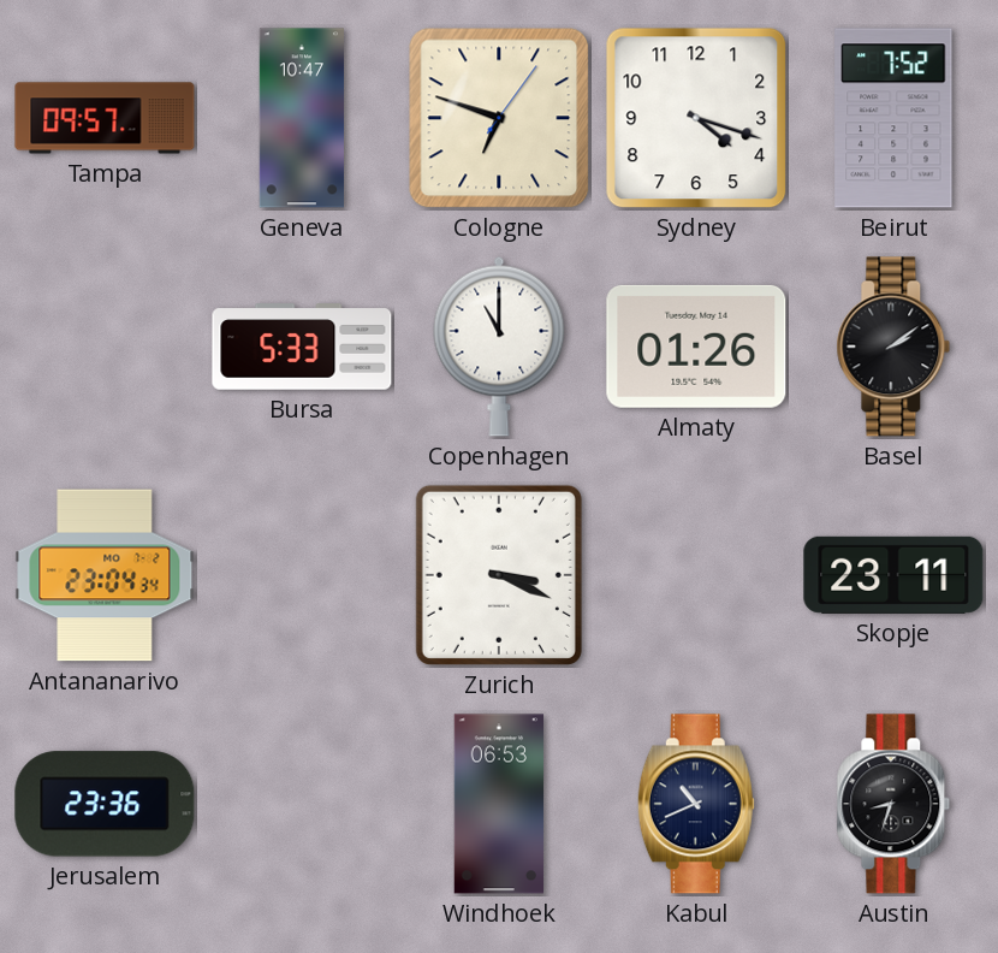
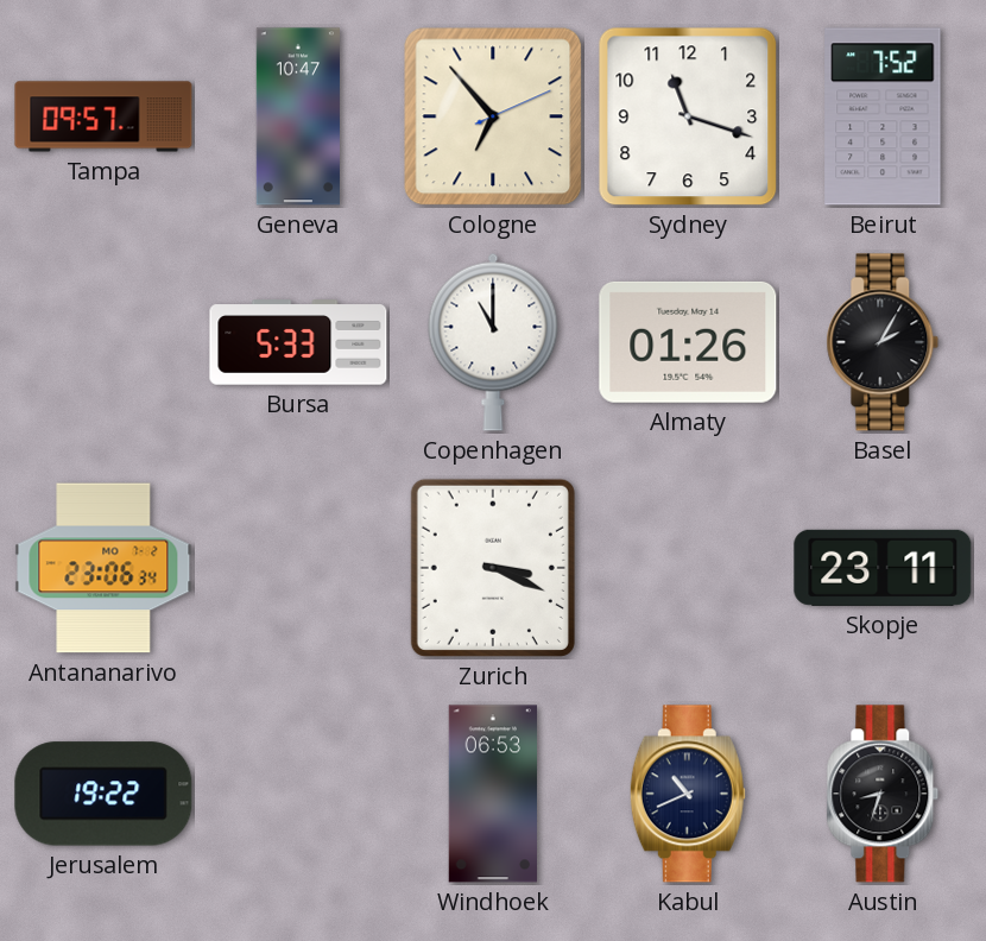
Cologne: 6:48 -> 6:53 (493, 116)
Sydney: 4:18 -> 11:18 (688, 116)
Basel: 2:09 -> 2:05 (883, 342)
Antananarivo: 23:04 -> 23:06 (103, 568)
Jerusalem: 23:36 -> 19:22 (103, 794)
